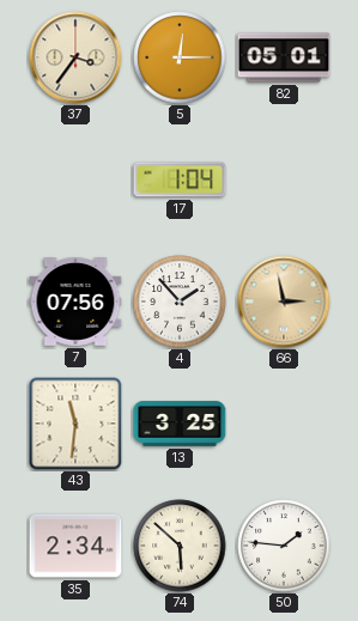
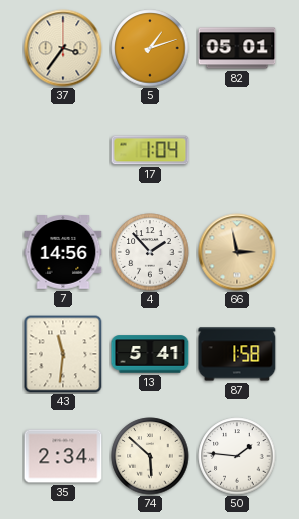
5: 12:15 -> 1:12 (150, 48)
7: 07:56 -> 14:56 (63, 252)
13: 3:25 -> 5:41 (150, 354)
87: none -> 1:58 (237, 354)
